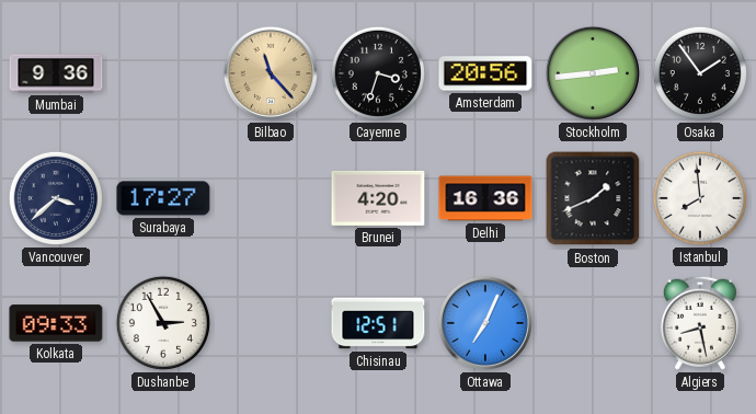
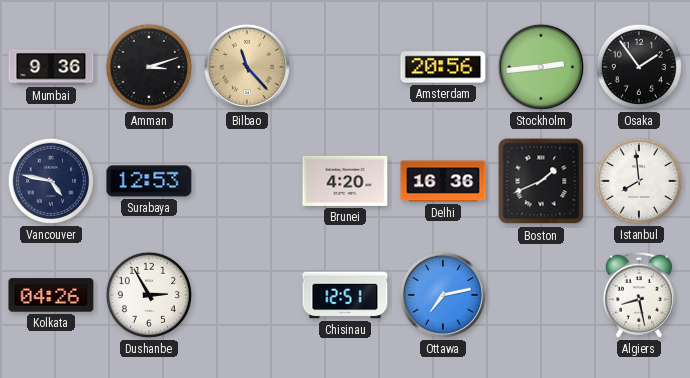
Amman: none -> 3:12 (149, 67)
Cayenne: 3:33 -> none (378, 73)
Vancouver: 3:38 -> 4:47 (51, 181)
Surabaya: 17:27 -> 12:53 (149, 181)
Kolkata: 09:33 -> 04:26 (51, 295)
Ottawa: 7:04 -> 7:13 (443, 295)
